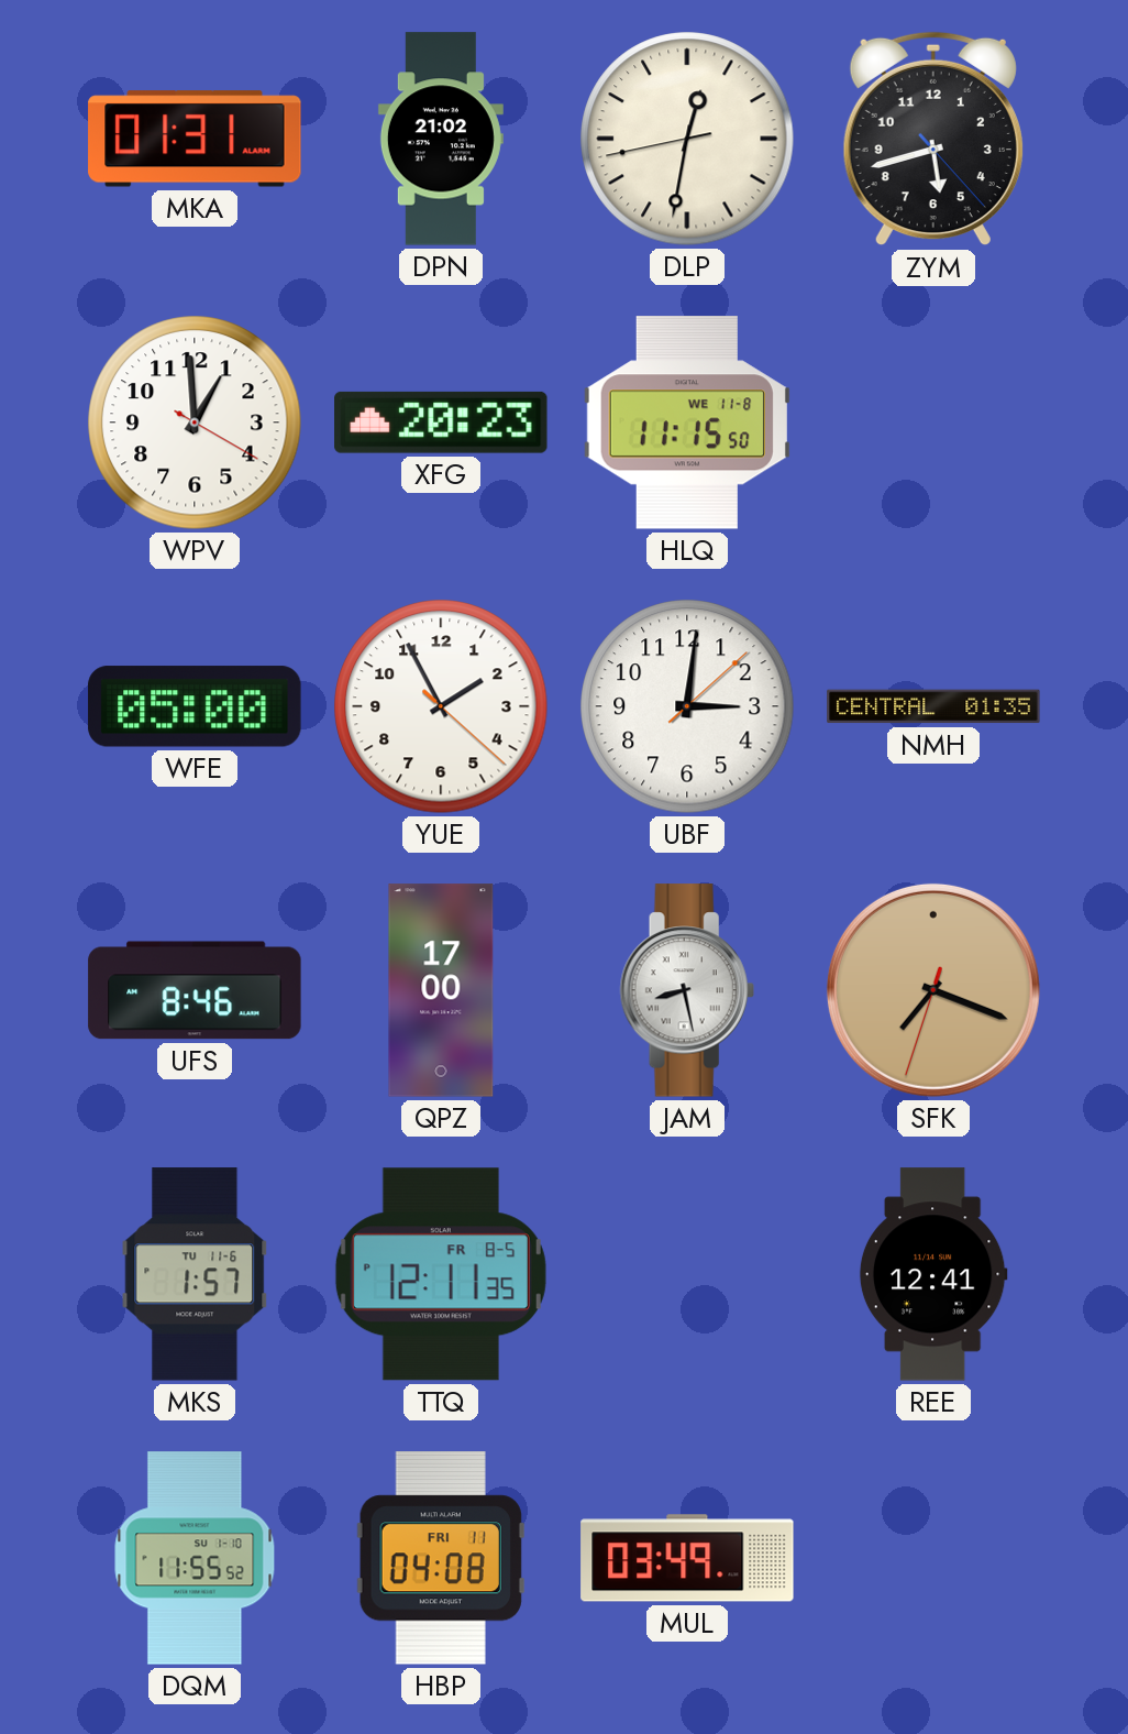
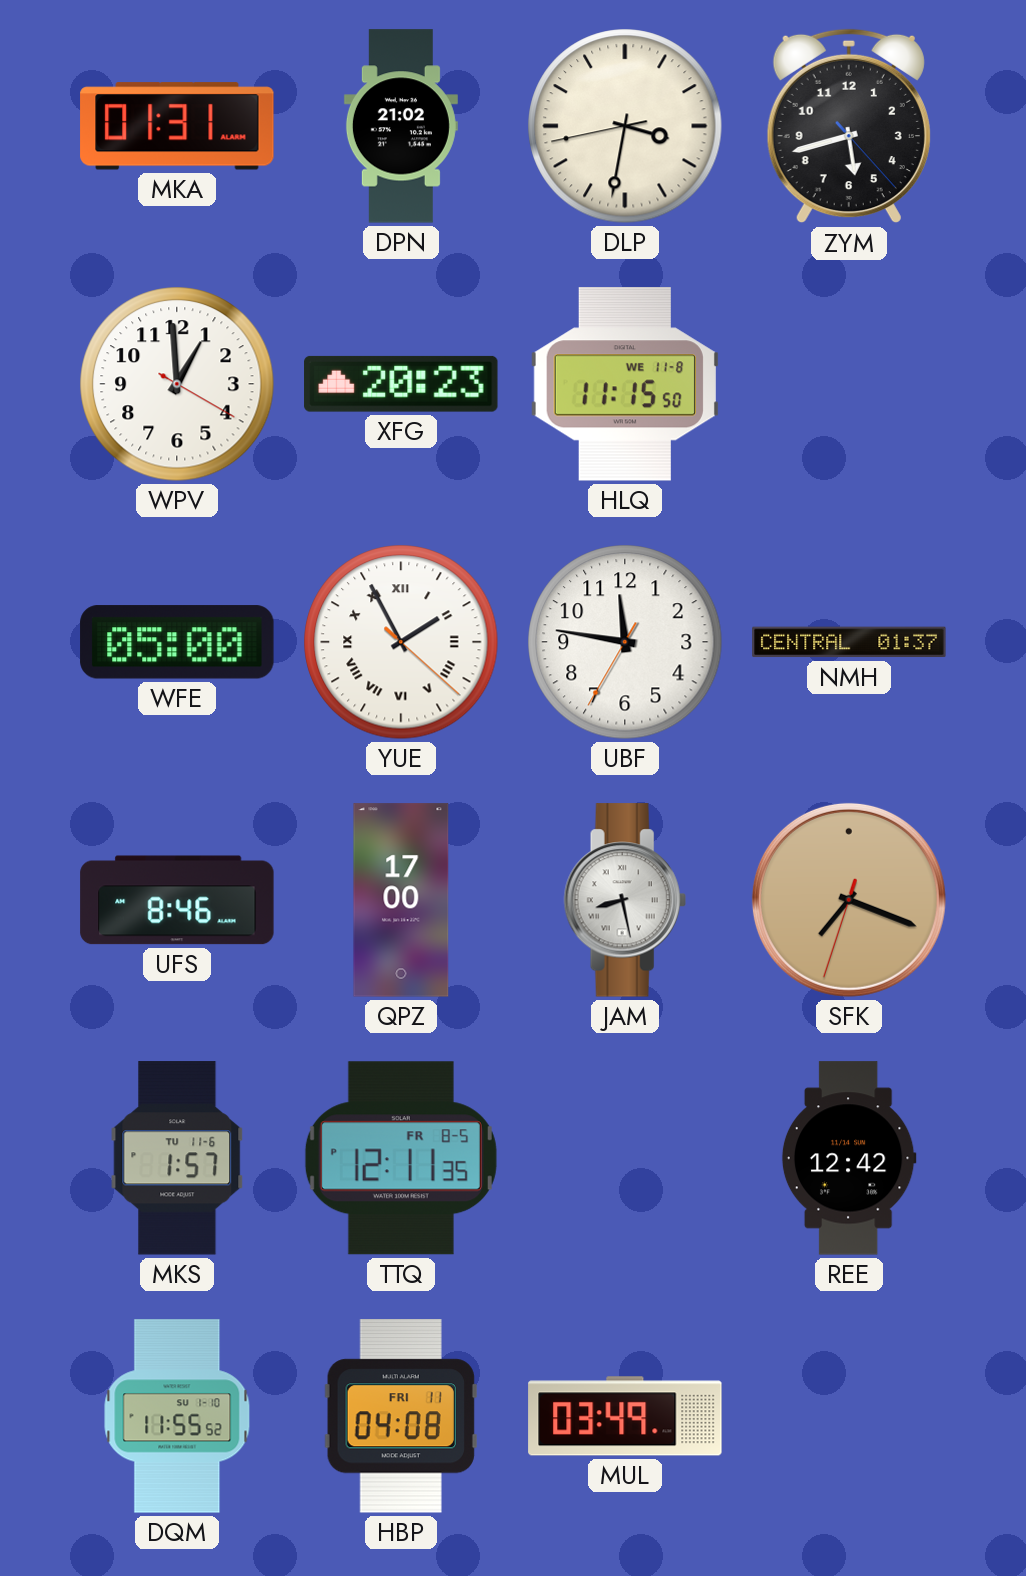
DLP: 12:31 -> 3:31 (625, 126)
YUE numerals: Arabic -> Roman (401, 642)
UBF: 3:01 -> 11:46 (625, 642)
NMH: 01:35 -> 01:37 (849, 642)
REE: 12:41 -> 12:42 (849, 1158)
